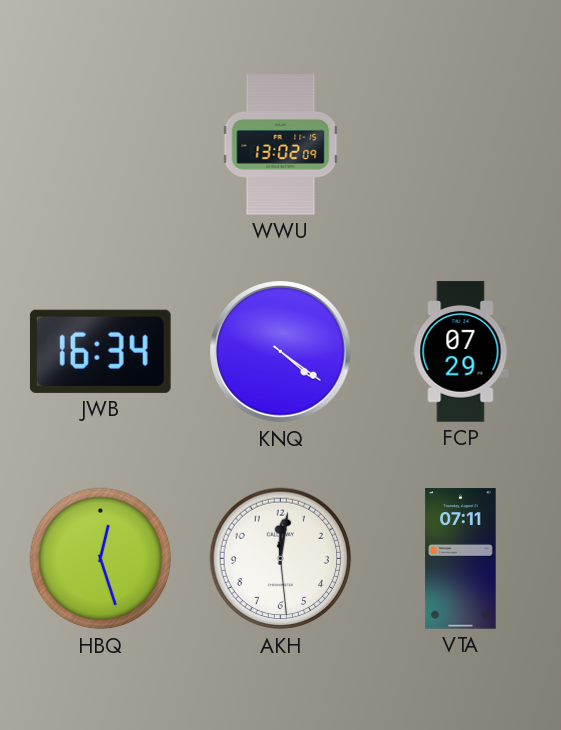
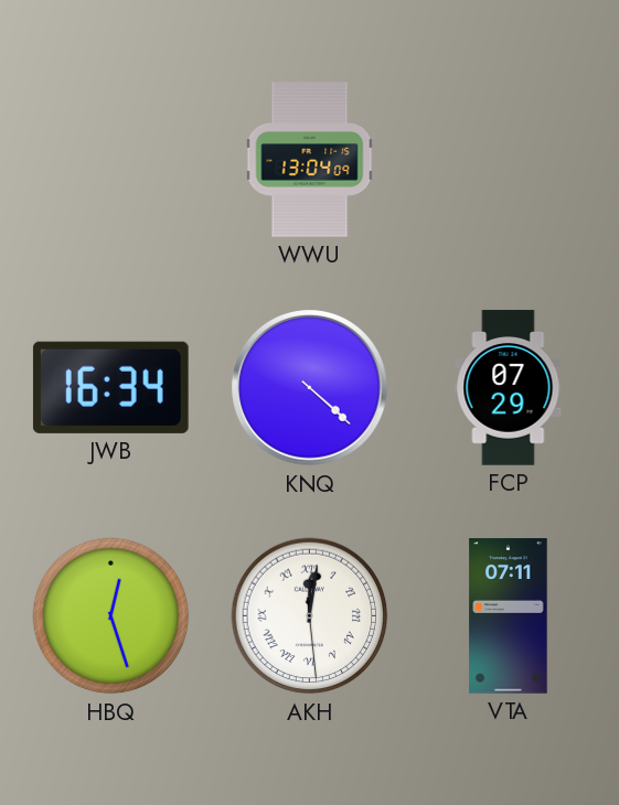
WWU: 13:02 -> 13:04 (310, 160)
KNQ: 4:21 -> 4:22 (310, 388)
AKH numerals: Arabic -> Roman (310, 616)
